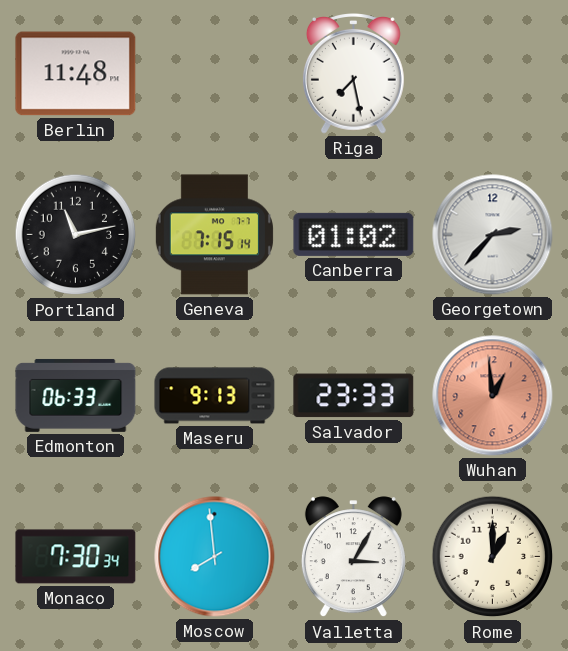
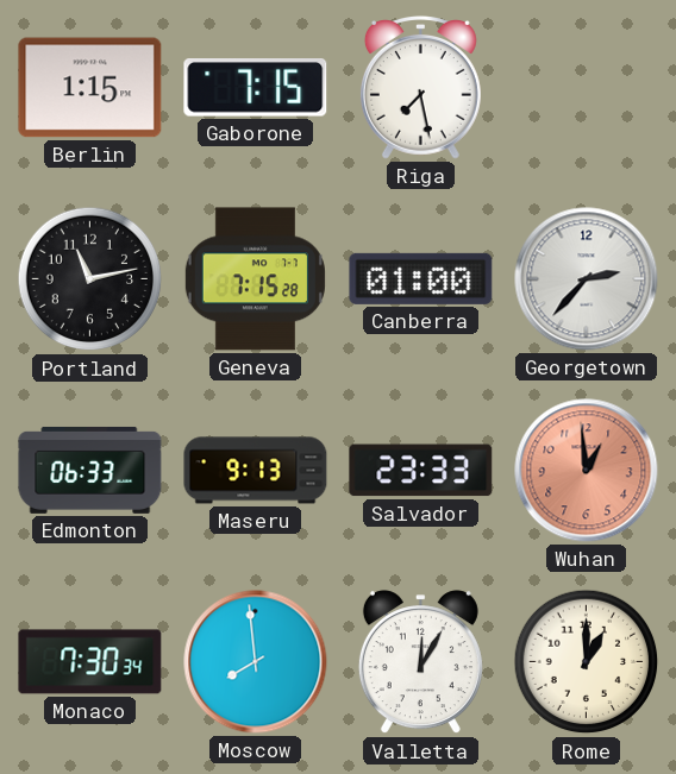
Berlin: 11:48 -> 1:15 (90, 88)
Gaborone: none -> 7:15 (256, 88)
Geneva: 7:15:14 -> 7:15:28 (255, 279)
Canberra: 01:02 -> 01:00 (421, 278)
Valletta: 3:05 -> 12:05 (420, 662)
